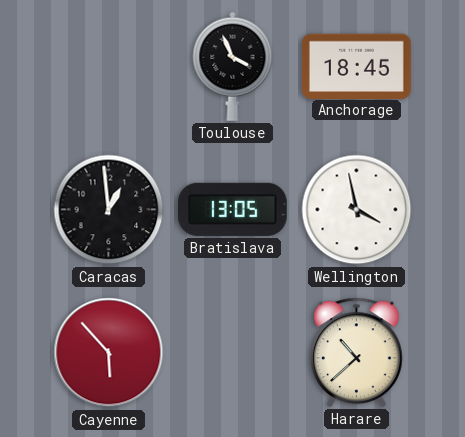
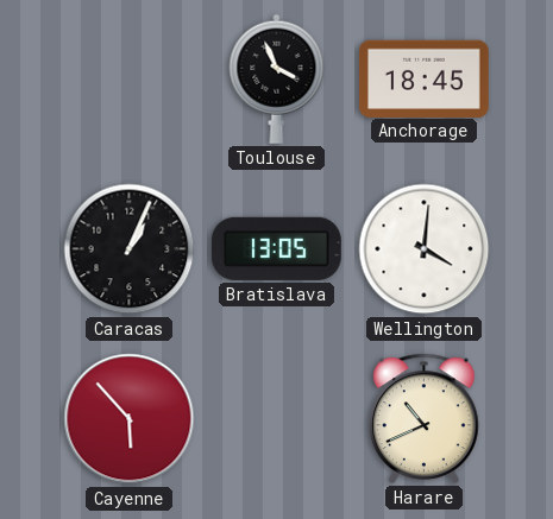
Caracas: 12:59 -> 1:04 (130, 249)
Wellington: 3:58 -> 4:01 (425, 249)
Harare: 10:38 -> 10:41 (425, 418)
